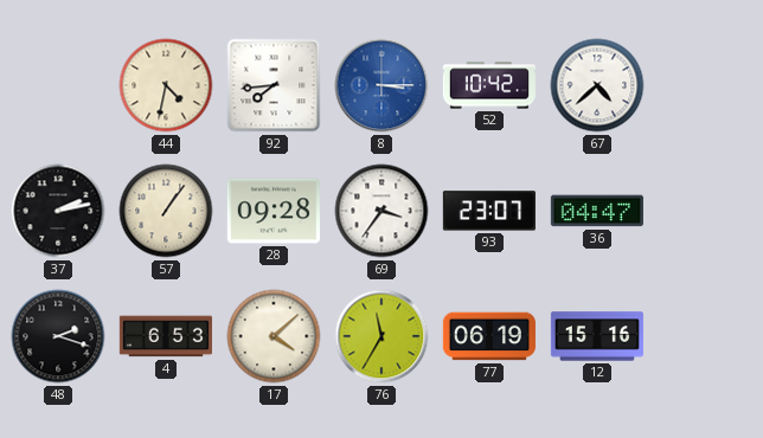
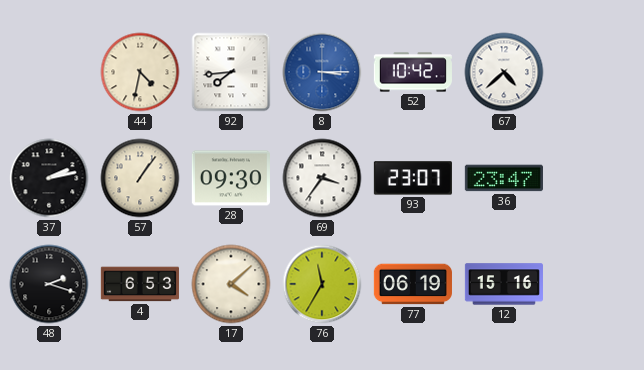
28: 09:28 -> 09:30 (231, 178)
36: 04:47 -> 23:47 (504, 178)
